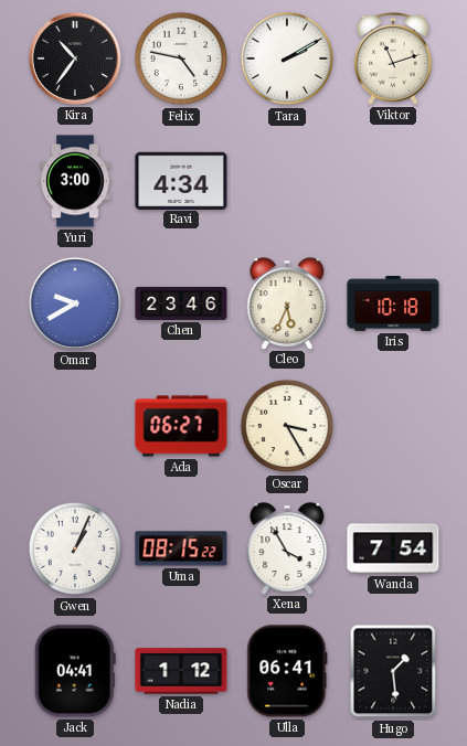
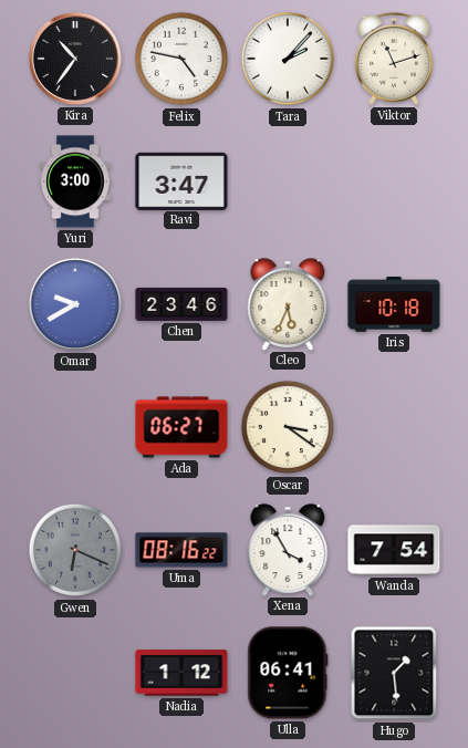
Tara: 2:10 -> 2:07 (288, 59)
Ravi: 4:34 -> 3:47 (181, 180)
Oscar: 3:25 -> 3:21 (288, 427)
Gwen: 1:04 -> 6:19 (75, 550)
Gwen dial: white -> grey (75, 550)
Uma: 08:15 -> 08:16 (181, 550)
Jack: 04:41 -> none (75, 671)
